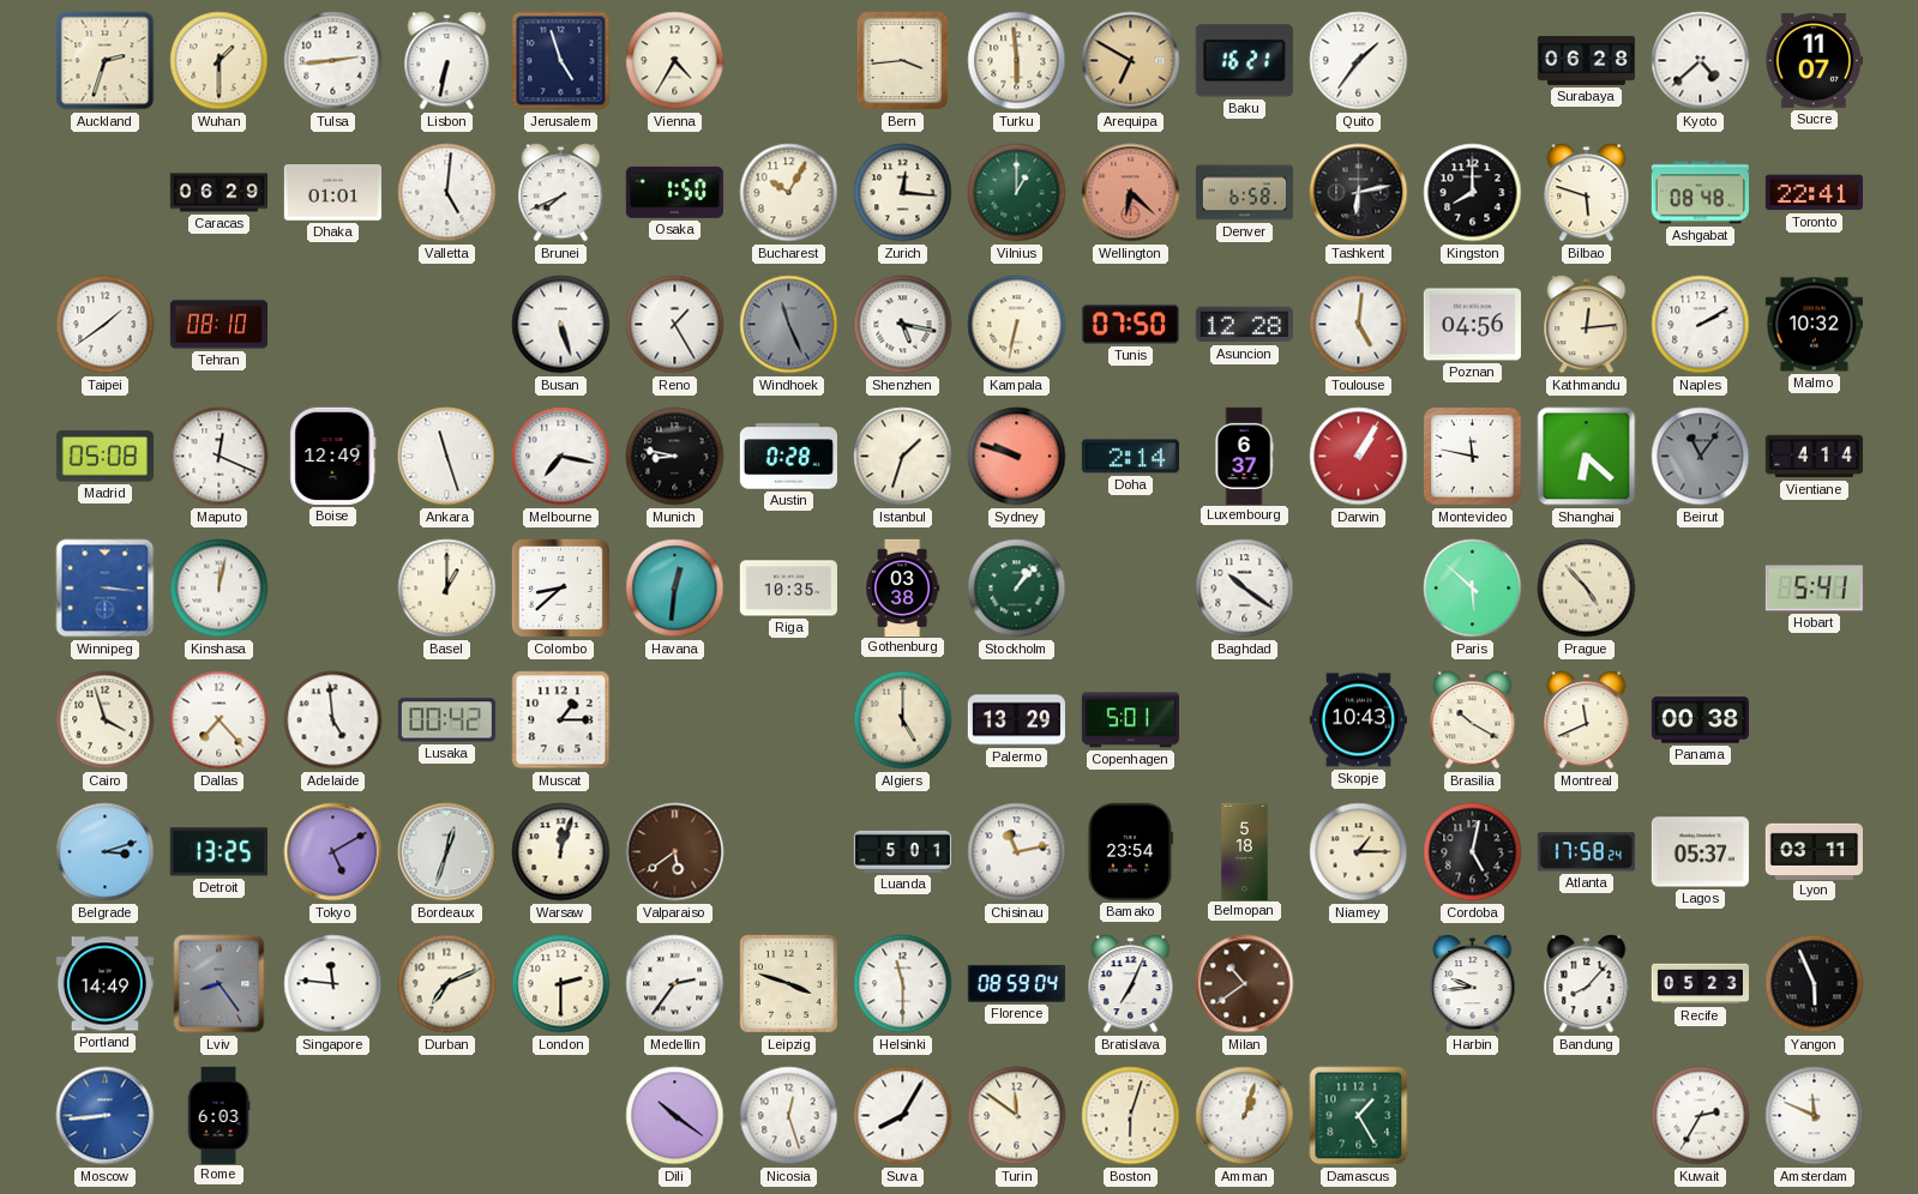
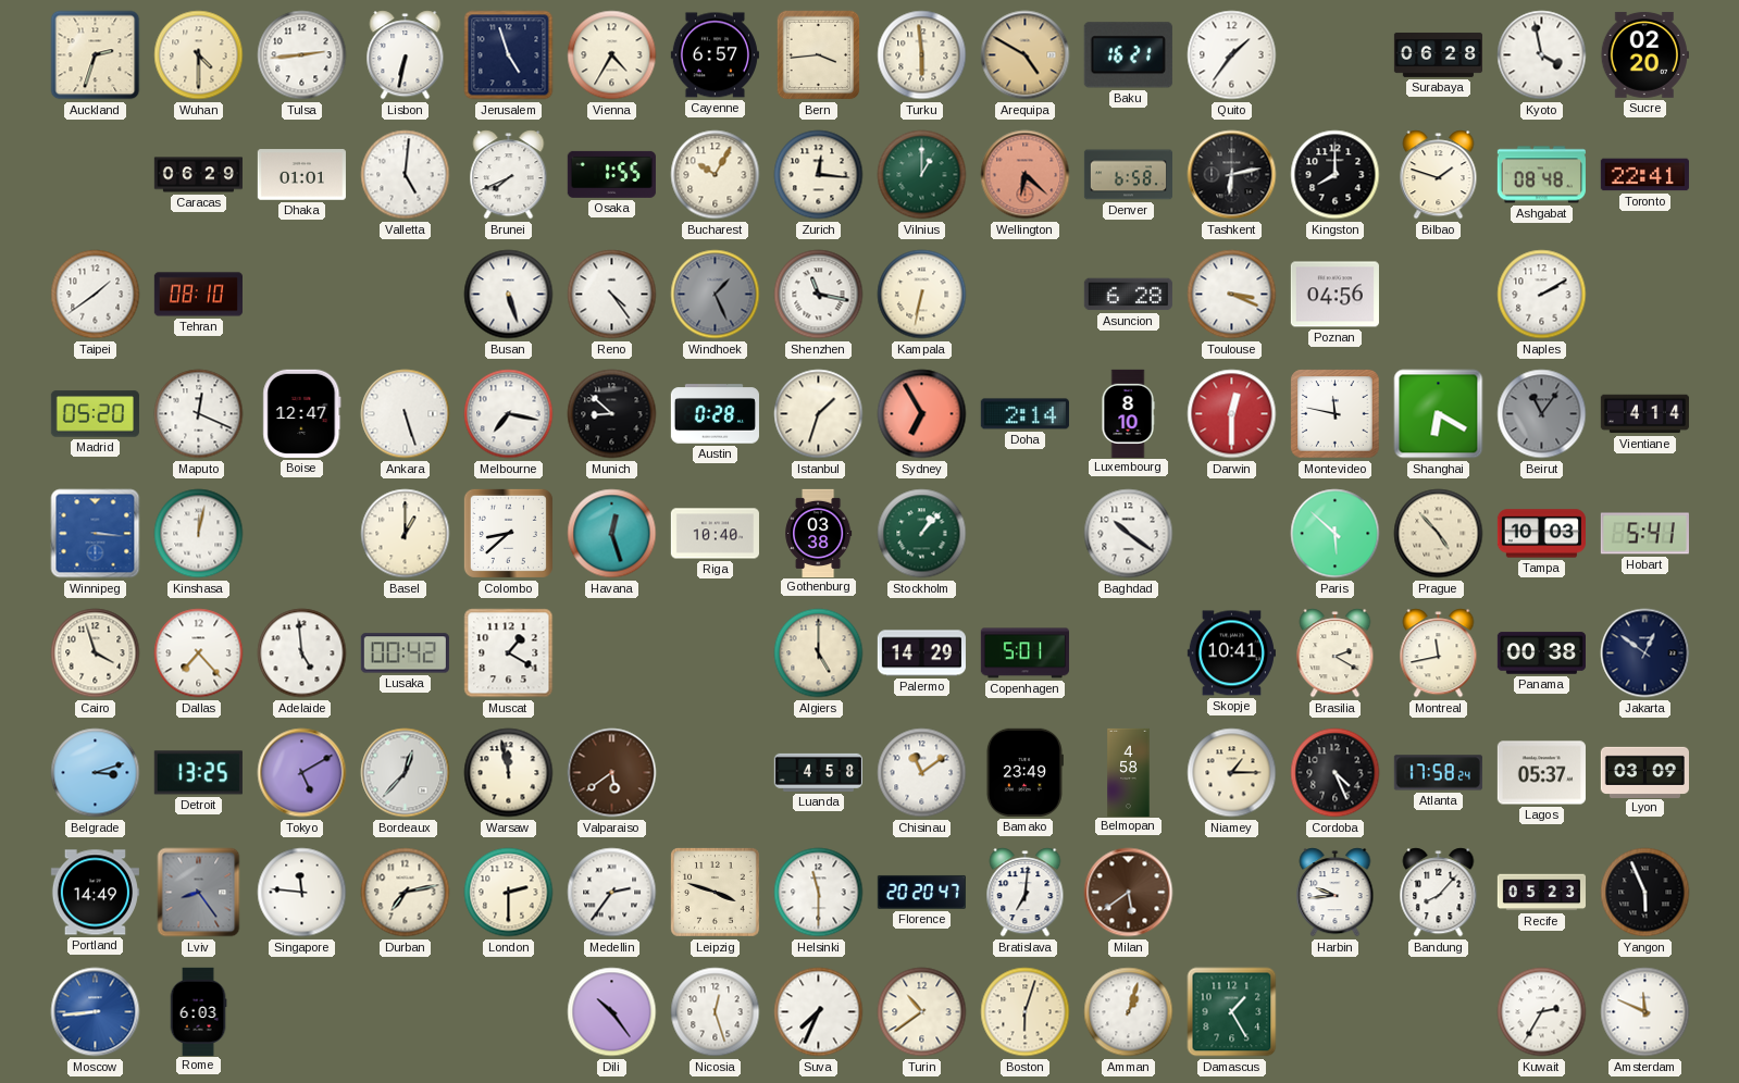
Wuhan: 1:30 -> 4:30 (199, 55)
Cayenne: none -> 6:57 (715, 55)
Arequipa: 6:50 -> 4:50 (1026, 55)
Kyoto: 4:38 -> 3:58 (1542, 55)
Sucre: 11:07 -> 02:20 (1644, 54)
Osaka: 1:50 -> 1:55 (611, 174)
Bilbao: 5:48 -> 1:48 (1439, 175)
Reno: 1:25 -> 4:24 (612, 295)
Windhoek: 11:26 -> 1:26 (716, 295)
Shenzhen: 5:17 -> 11:17 (819, 295)
Tunis: 07:50 -> none (1130, 325)
Asuncion: 12:28 -> 6:28 (1128, 295)
Toulouse: 5:01 -> 3:19 (1232, 295)
Kathmandu: 12:14 -> none (1587, 325)
Malmo: 10:32 -> none (1814, 325)
Madrid: 05:08 -> 05:20 (95, 414)
Boise: 12:49 -> 12:47 (302, 413)
Ankara: 11:27 -> 5:27 (406, 414)
Munich: 8:47 -> 8:52 (612, 414)
Sydney: 9:48 -> 6:55 (922, 414)
Luxembourg: 6:37 -> 8:10 (1128, 413)
Darwin: 1:05 -> 12:30 (1232, 414)
Shanghai: 6:22 -> 6:20 (1439, 414)
Havana: 12:31 -> 12:27 (612, 534)
Riga: 10:35 -> 10:40 (715, 534)
Tampa: none -> 10:03 (1541, 534)
Muscat: 1:15 -> 1:20 (509, 653)
Palermo: 13:29 -> 14:29 (921, 653)
Skopje: 10:43 -> 10:41 (1231, 653)
Brasilia: 10:20 -> 2:20 (1336, 653)
Montreal: 11:41 -> 11:43 (1439, 653)
Jakarta: none -> 12:51 (1645, 653)
Bordeaux: 12:33 -> 12:37 (406, 773)
Warsaw: 12:03 -> 11:58 (509, 773)
Luanda: 5:01 -> 4:58 (818, 772)
Chisinau: 11:13 -> 11:09 (922, 773)
Bamako: 23:54 -> 23:49 (1024, 772)
Belmopan: 5:18 -> 4:58 (1129, 772)
Cordoba: 5:02 -> 4:26 (1336, 773)
Lyon: 03:11 -> 03:09 (1644, 772)
Durban: 7:11 -> 7:13 (406, 893)
Florence: 08:59 -> 20:20 (921, 892)
Bratislava: 7:04 -> 7:01 (1026, 893)
Milan: 10:39 -> 5:39 (1129, 893)
Dili: 10:21 -> 10:24 (612, 1012)
Suva: 8:05 -> 7:34 (819, 1012)
Turin: 11:51 -> 10:39 (922, 1012)
